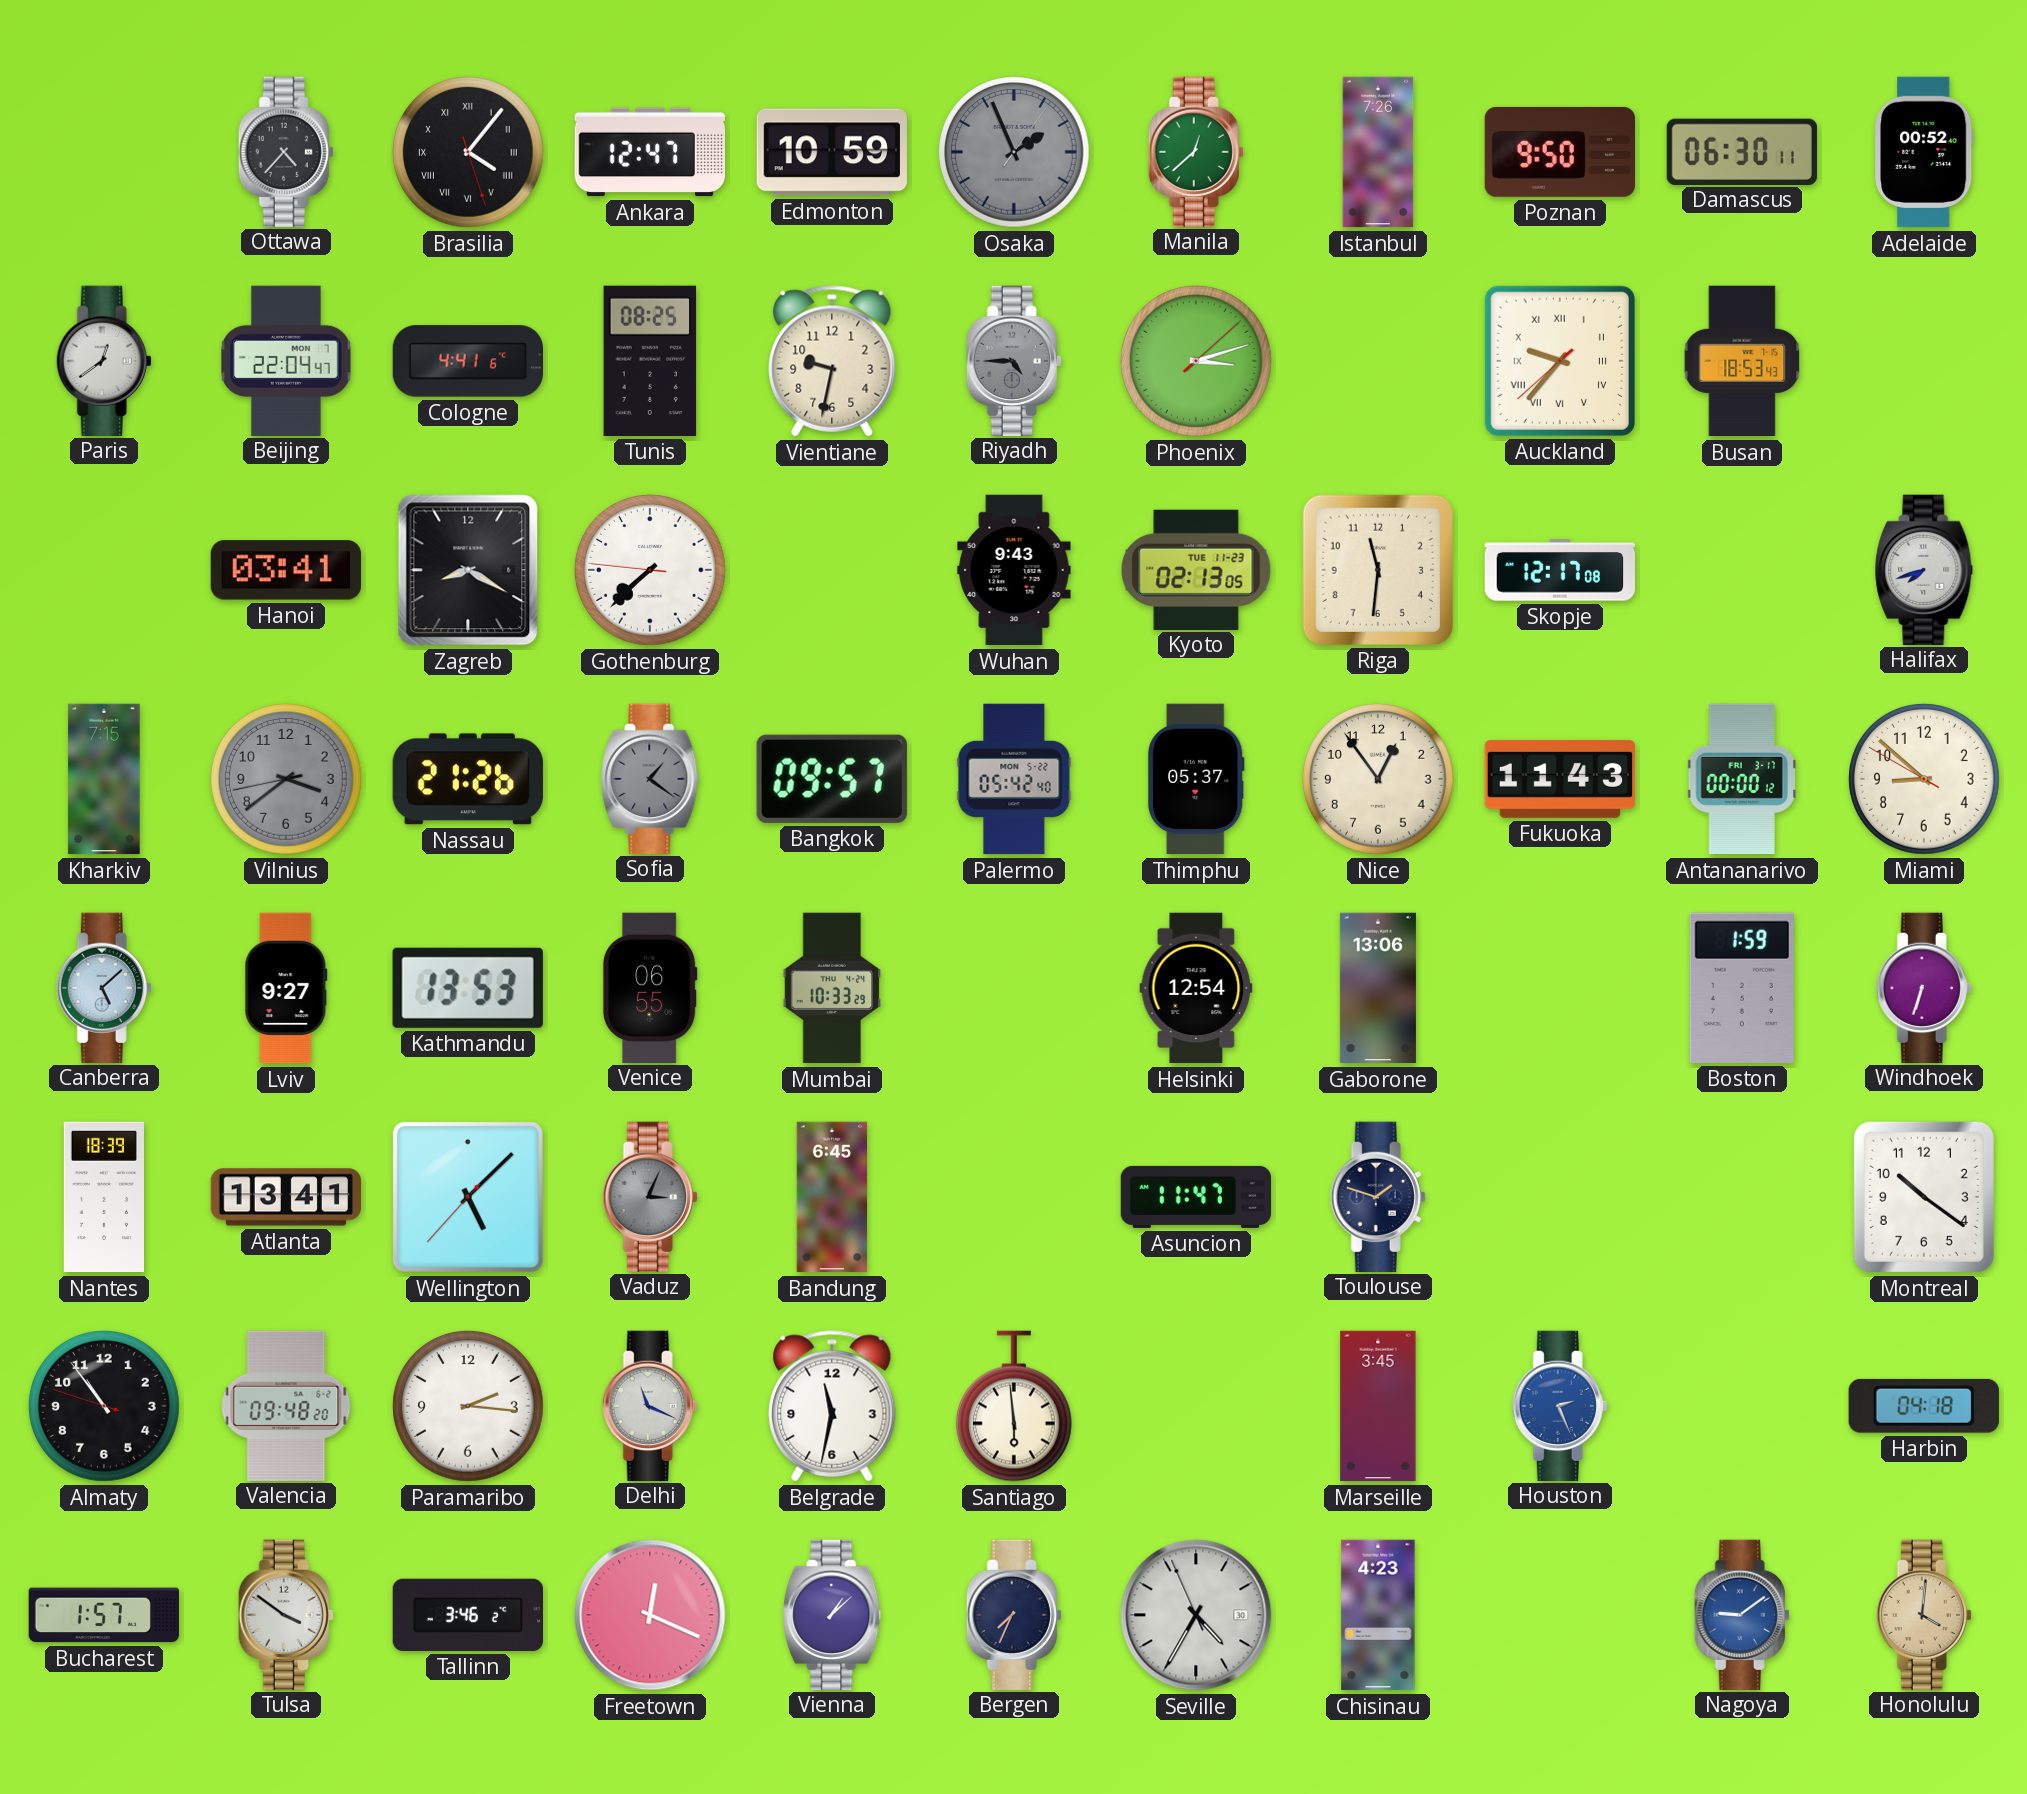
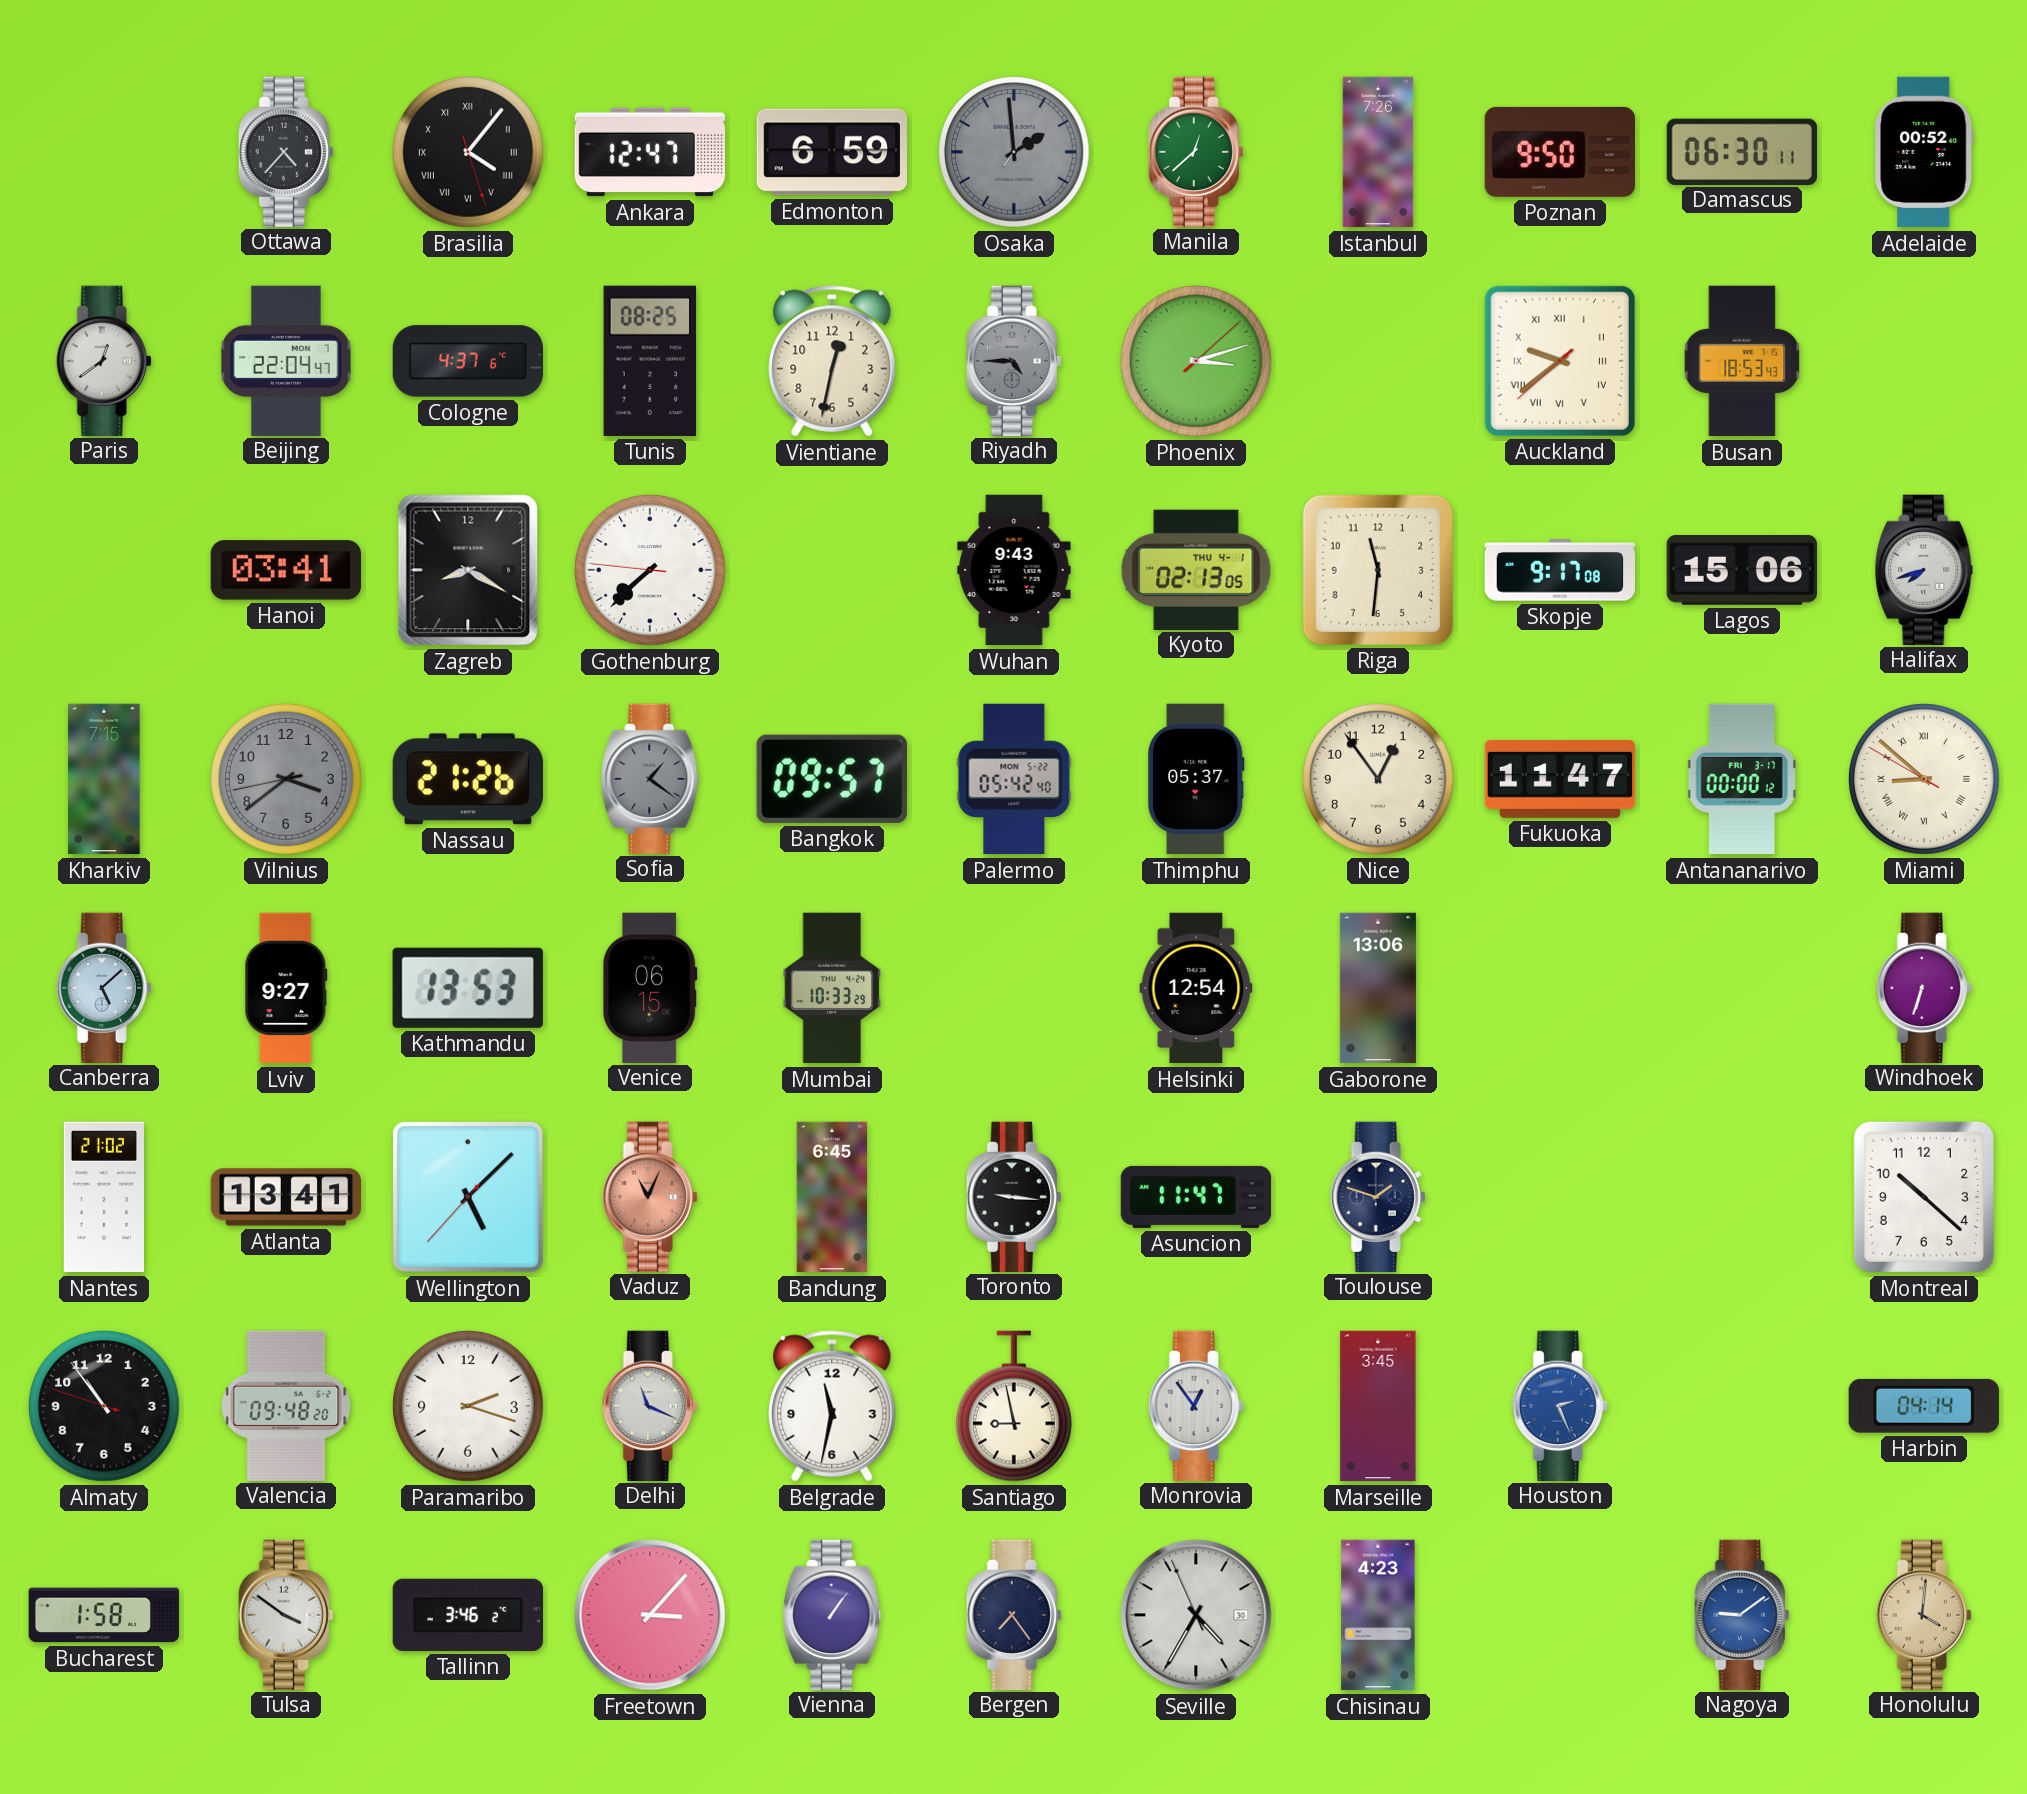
Edmonton: 10:59 -> 6:59 (832, 152)
Osaka: 1:56 -> 1:59 (1015, 153)
Cologne: 4:41 -> 4:37 (468, 361)
Vientiane: 9:32 -> 12:32 (832, 361)
Auckland: 9:36 -> 9:38 (1560, 361)
Kyoto date: TUE 11-23 -> THU 4-1 (1196, 569)
Skopje: 12:17 -> 9:17 (1559, 570)
Lagos: none -> 15:06 (1741, 571)
Fukuoka: 11:43 -> 11:47 (1560, 779)
Miami numerals: Arabic -> Roman (1925, 780)
Venice: 06:55 -> 06:15 (650, 987)
Boston: 1:59 -> none (1742, 988)
Nantes: 18:39 -> 21:02 (103, 1197)
Vaduz: 3:04 -> 11:04 (650, 1196)
Vaduz dial: grey -> salmon (650, 1196)
Toronto: none -> 9:16 (1014, 1196)
Montreal: 10:21 -> 10:22 (1924, 1197)
Paramaribo: 2:16 -> 2:18 (469, 1407)
Santiago: 5:59 -> 8:58 (1014, 1406)
Monrovia: none -> 12:54 (1196, 1405)
Harbin: 04:18 -> 04:14 (1924, 1406)
Bucharest: 1:57 -> 1:58 (103, 1615)
Freetown: 12:19 -> 3:07 (650, 1615)
Vienna: 1:08 -> 1:06 (832, 1614)
Bergen: 7:34 -> 7:24 (1014, 1614)
